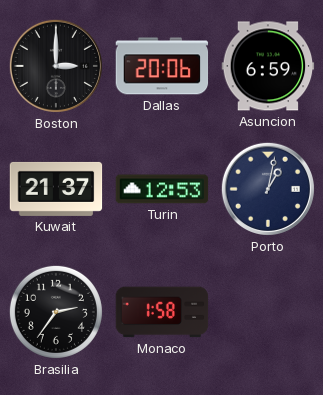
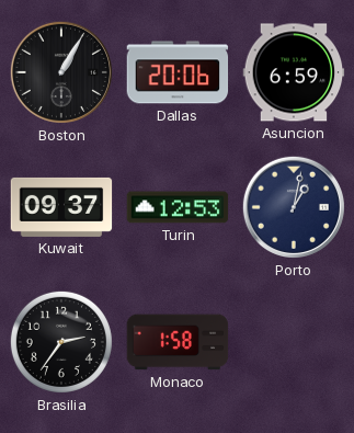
Boston: 3:00 -> 1:05 (61, 72)
Kuwait: 21:37 -> 09:37 (61, 207)
